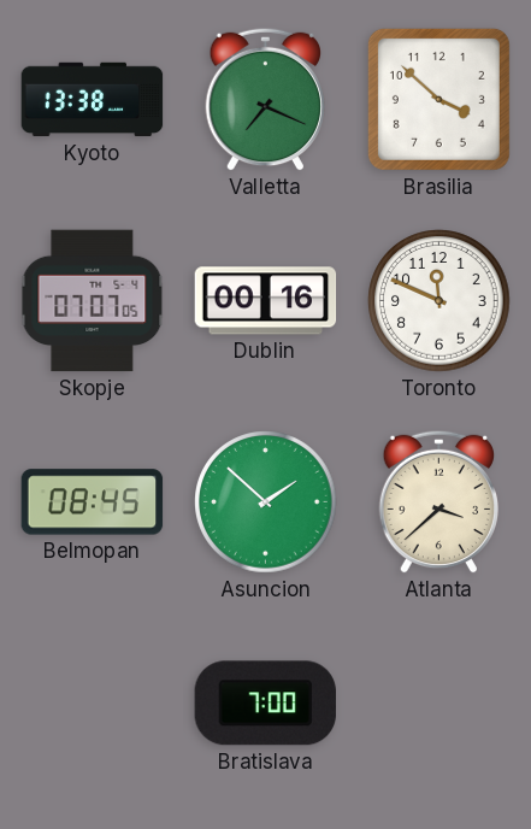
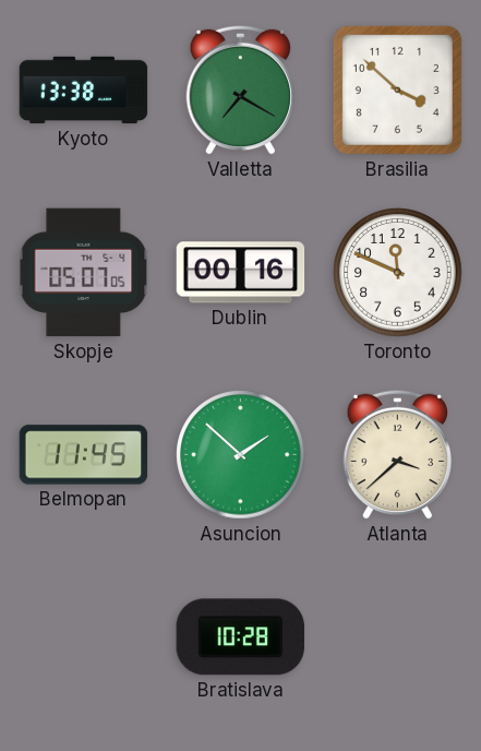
Valletta: 7:19 -> 7:20 (240, 90)
Skopje: 07:07 -> 05:07 (84, 273)
Belmopan: 08:45 -> 11:45 (84, 455)
Bratislava: 7:00 -> 10:28 (240, 637)
